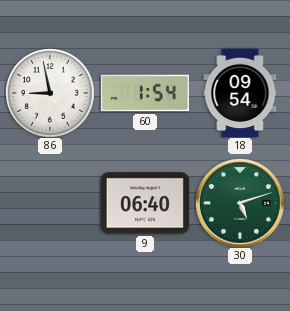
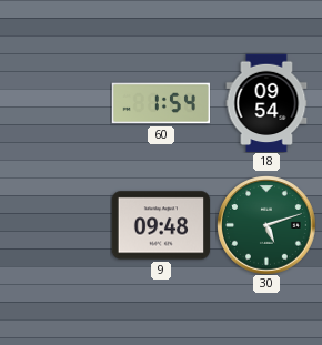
86: 8:58 -> none (50, 93)
9: 06:40 -> 09:48 (161, 225)
